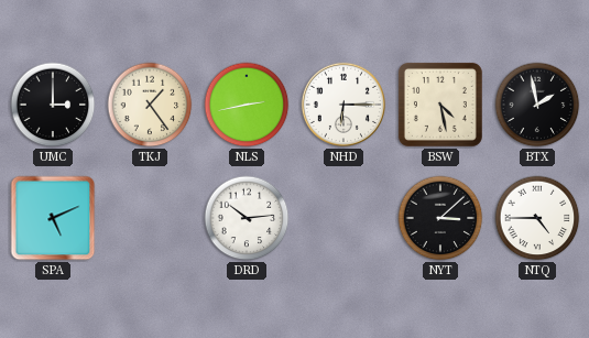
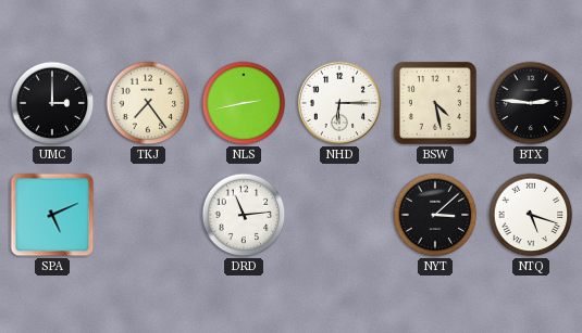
TKJ: 1:24 -> 7:24 (148, 103)
BTX: 1:58 -> 2:46 (531, 103)
DRD: 10:14 -> 11:14 (244, 215)
NTQ: 4:45 -> 5:18 (531, 215)
